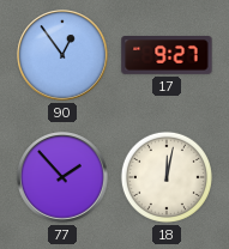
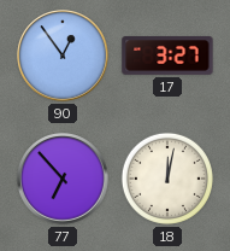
17: 9:27 -> 3:27 (167, 57)
77: 1:53 -> 6:53 (63, 179)
